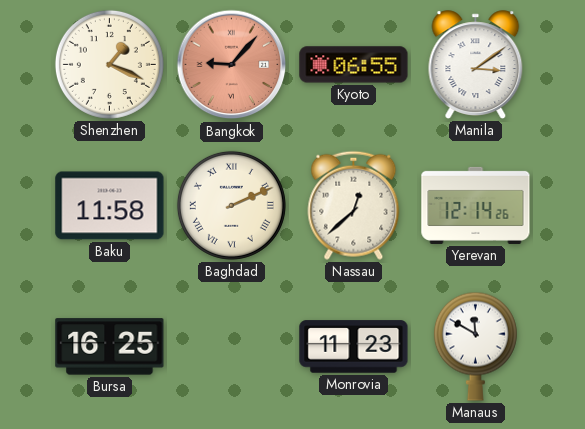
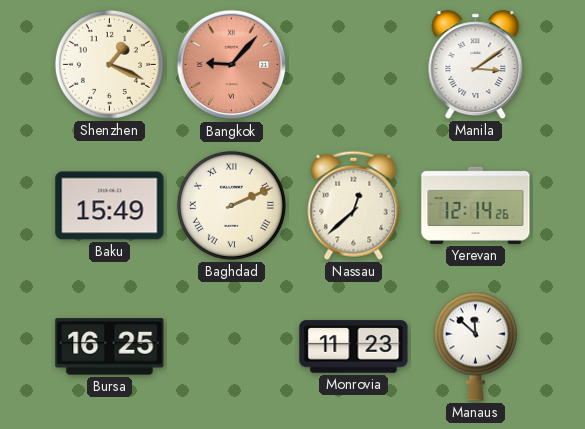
Kyoto: 06:55 -> none (354, 65)
Baku: 11:58 -> 15:49 (110, 206)
Manaus: 11:50 -> 11:52 (475, 346)
